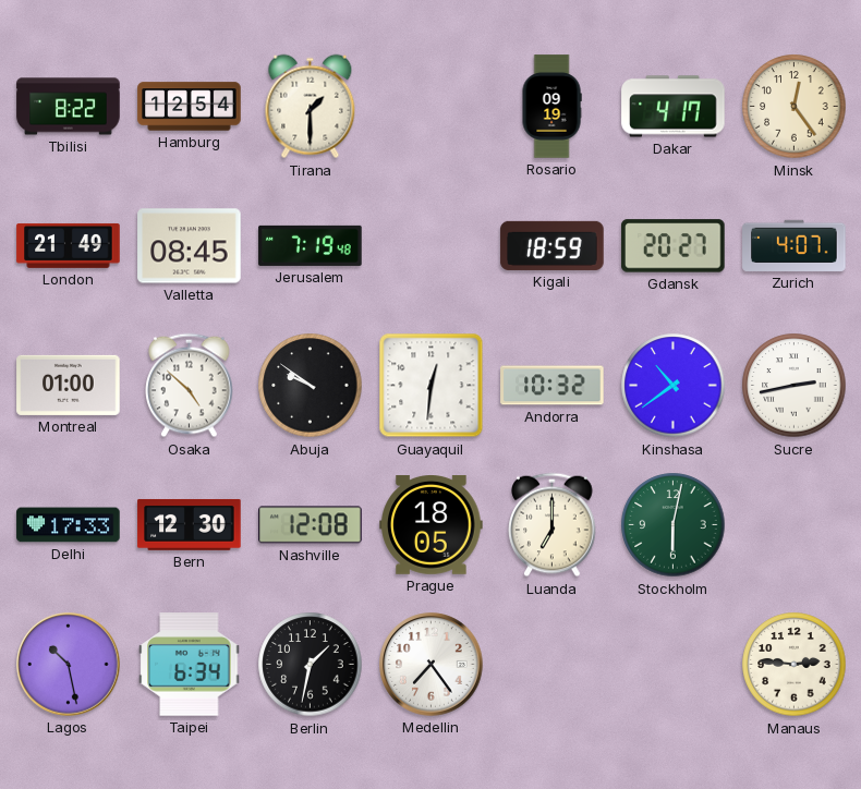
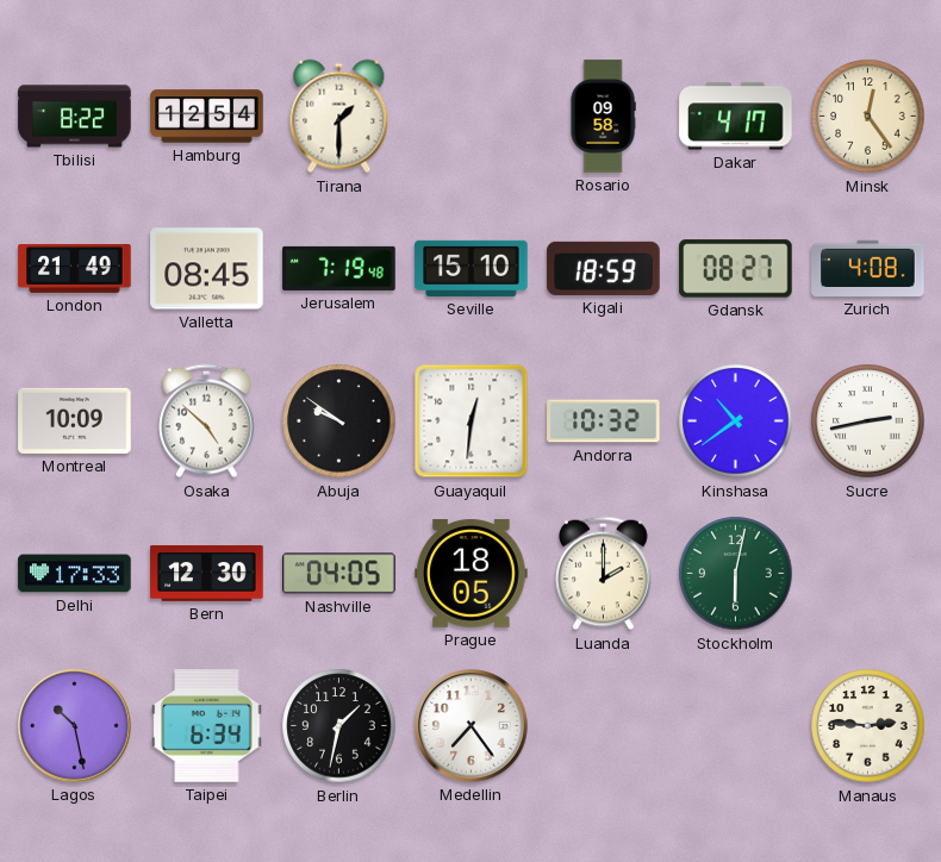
Rosario: 09:19 -> 09:58 (603, 117)
Seville: none -> 15:10 (472, 268)
Gdansk: 20:27 -> 08:27 (736, 269)
Zurich: 4:07 -> 4:08 (868, 268)
Montreal: 01:00 -> 10:09 (75, 420)
Nashville: 12:08 -> 04:05 (339, 574)
Luanda: 7:00 -> 2:00 (604, 574)
